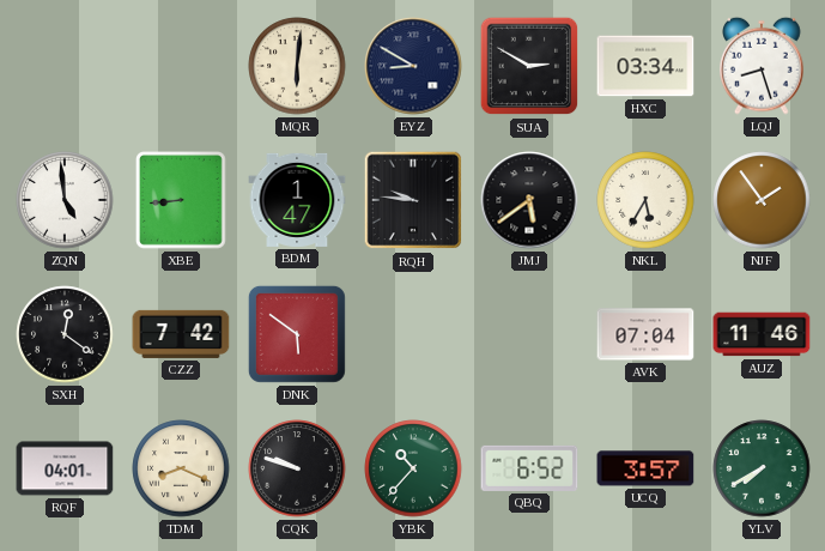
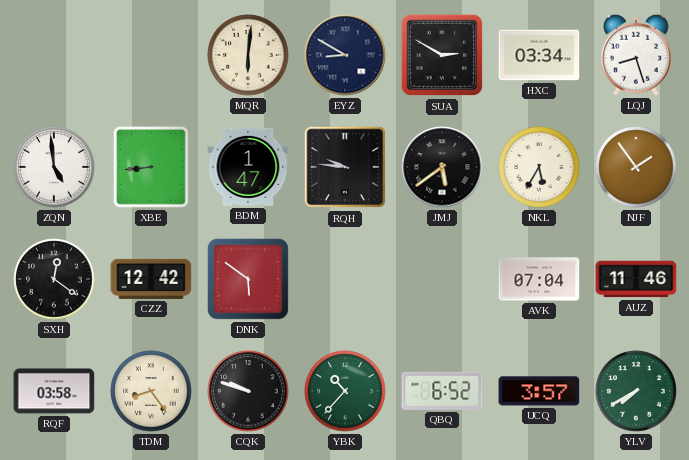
CZZ: 7:42 -> 12:42 (151, 279)
RQF: 04:01 -> 03:58 (54, 391)
TDM: 8:19 -> 8:24 (151, 391)
